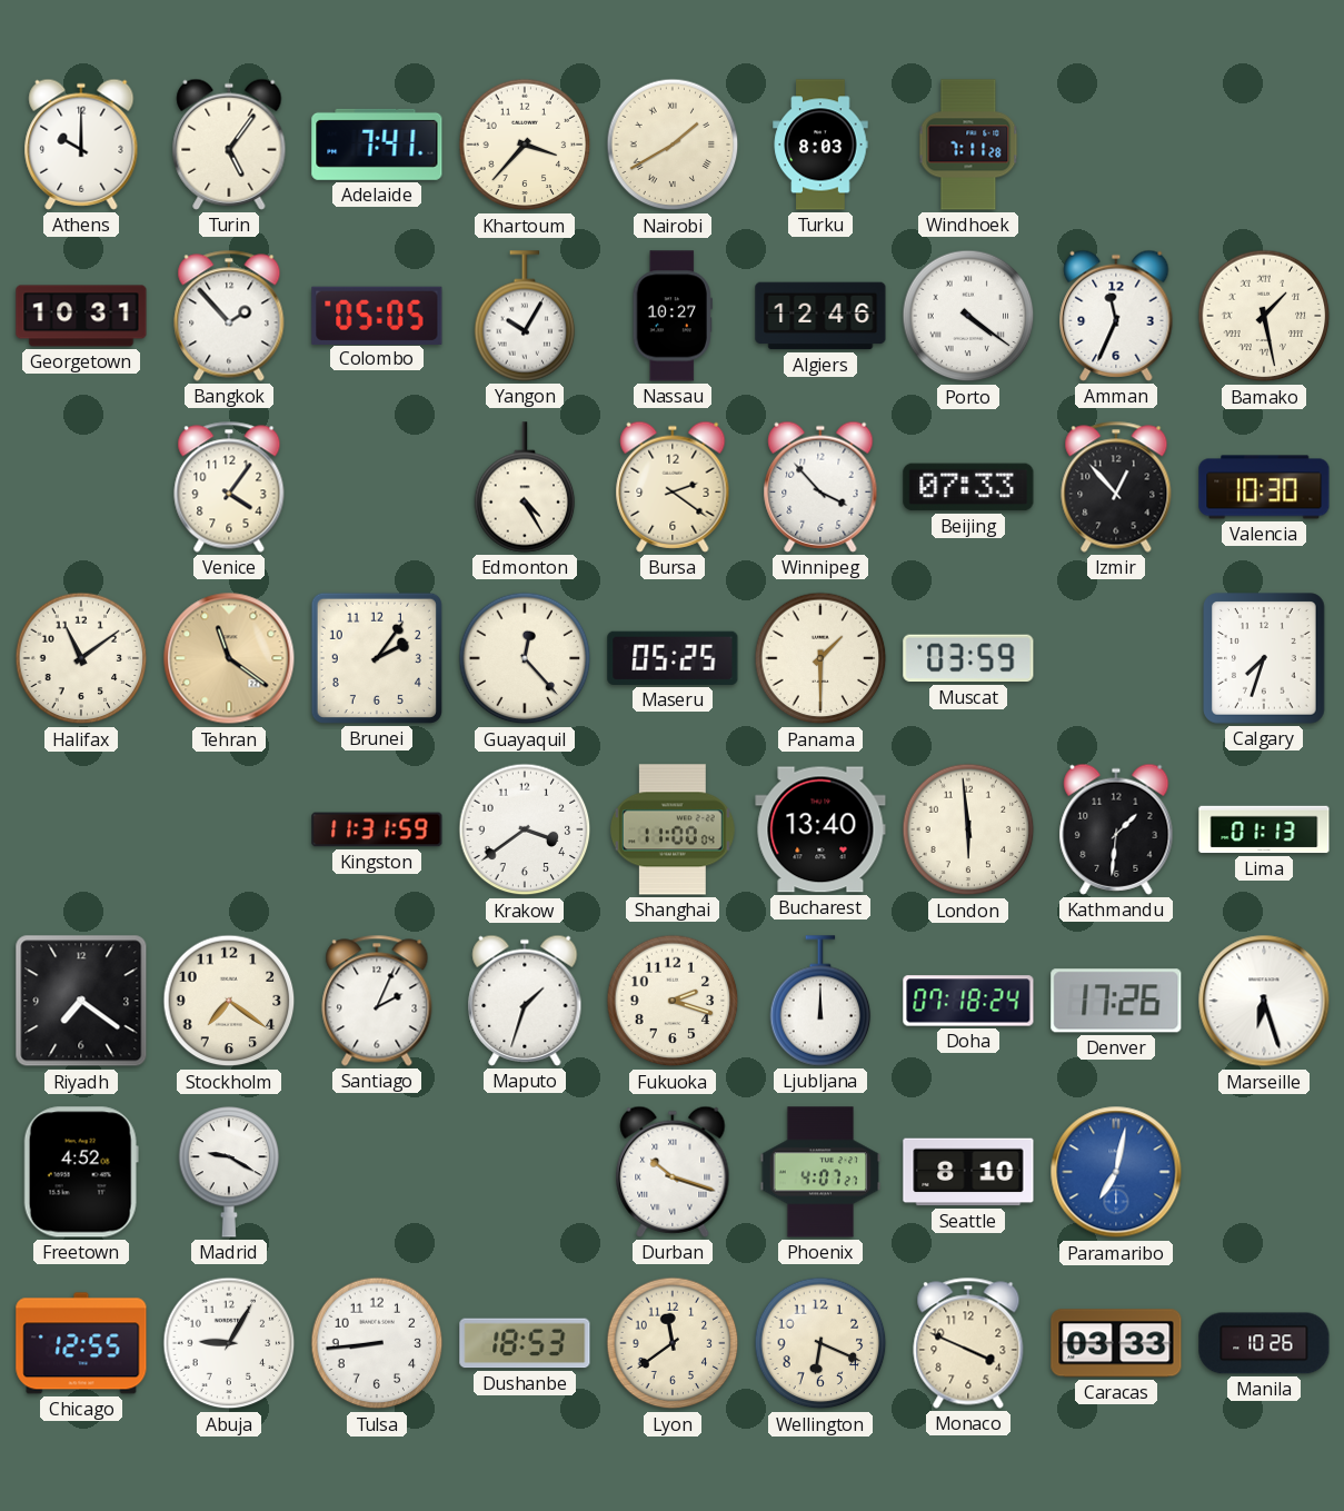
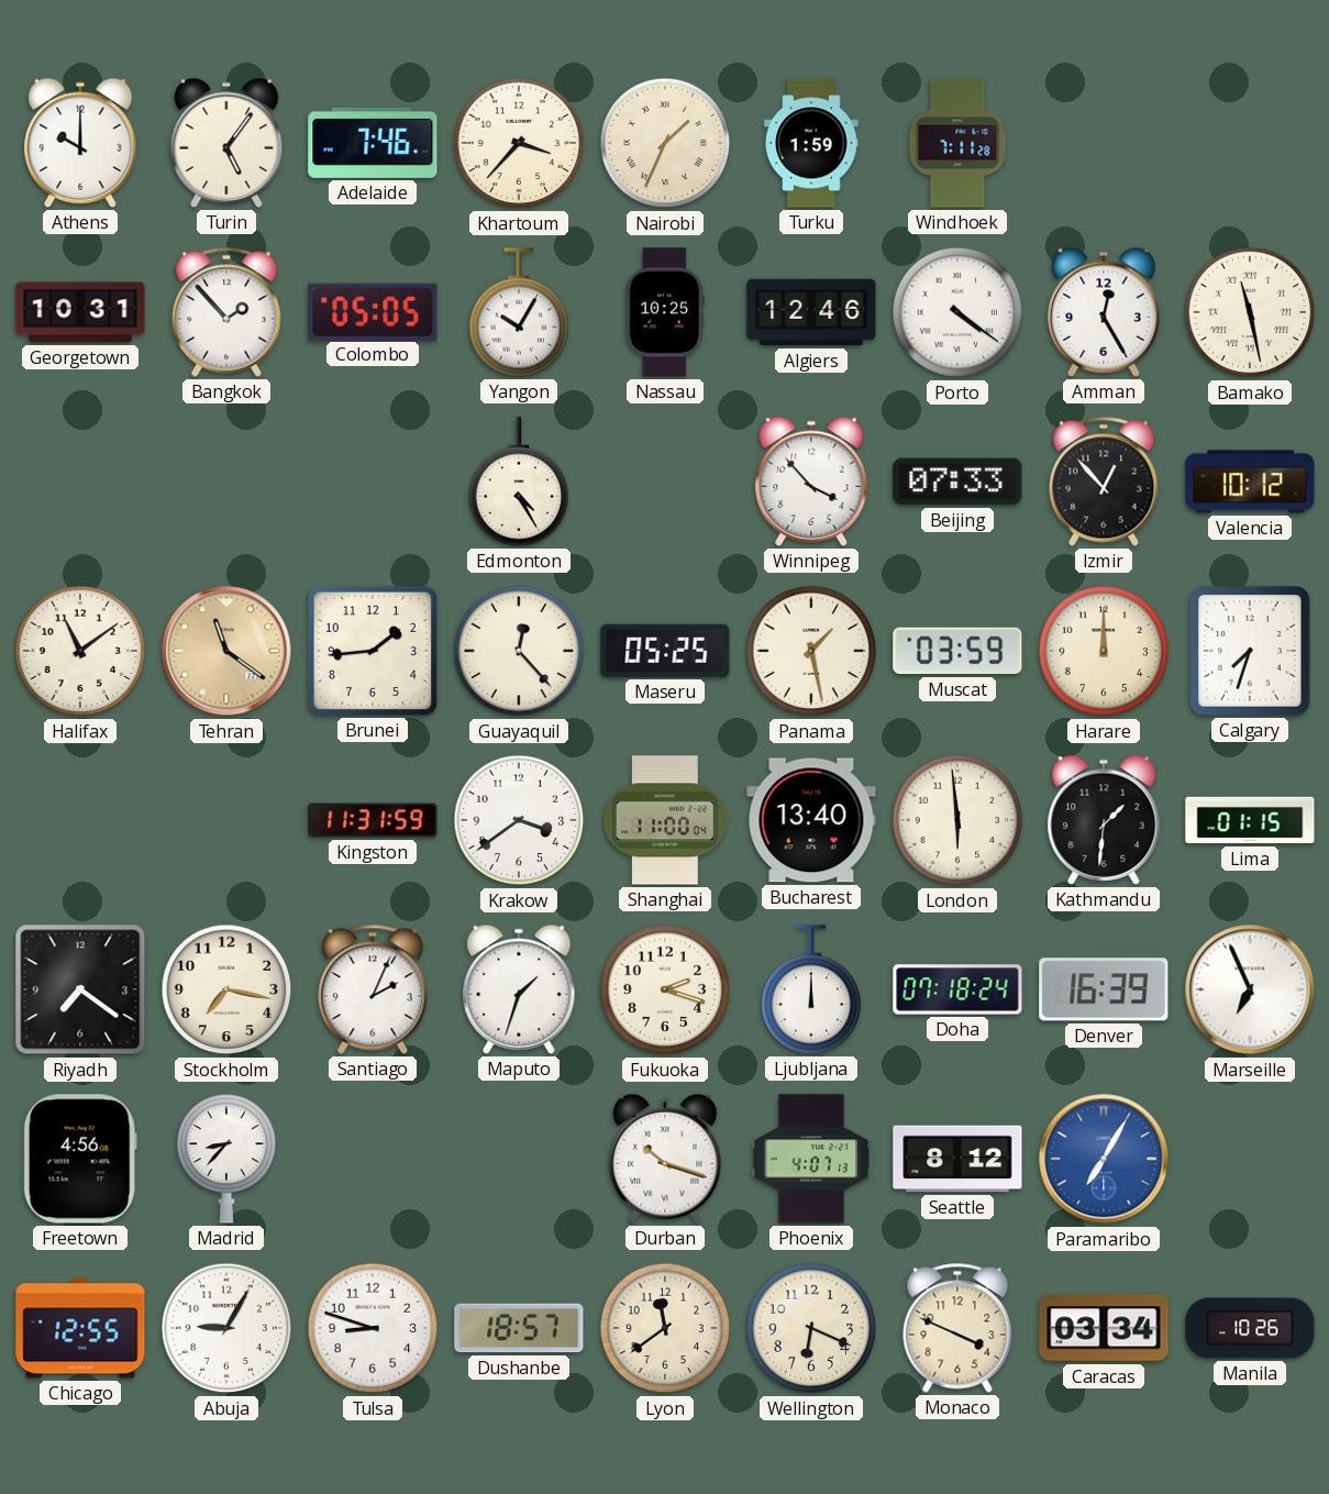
Adelaide: 7:41 -> 7:46 (373, 143)
Nairobi: 1:40 -> 1:34 (665, 143)
Turku: 8:03 -> 1:59 (811, 143)
Nassau: 10:27 -> 10:25 (665, 312)
Amman: 11:34 -> 12:25 (1104, 312)
Bamako: 1:28 -> 11:28 (1250, 312)
Venice: 4:06 -> none (229, 487)
Bursa: 2:21 -> none (673, 487)
Valencia: 10:30 -> 10:12 (1250, 482)
Brunei: 2:06 -> 1:44 (373, 651)
Panama: 1:30 -> 1:28 (811, 651)
Harare: none -> 12:00 (1104, 651)
Lima: 01:13 -> 01:15 (1250, 820)
Stockholm: 7:21 -> 7:17 (226, 989)
Denver: 17:26 -> 16:39 (1104, 989)
Marseille: 6:27 -> 6:56 (1250, 989)
Freetown: 4:52 -> 4:56 (80, 1159)
Madrid: 9:20 -> 8:37 (226, 1160)
Phoenix: 4:07:27 -> 4:07:13 (811, 1159)
Seattle: 8:10 -> 8:12 (957, 1159)
Paramaribo: 7:02 -> 7:05 (1104, 1159)
Tulsa: 8:44 -> 8:48 (373, 1328)
Dushanbe: 18:53 -> 18:57 (519, 1328)
Caracas: 03:33 -> 03:34 (1104, 1328)
